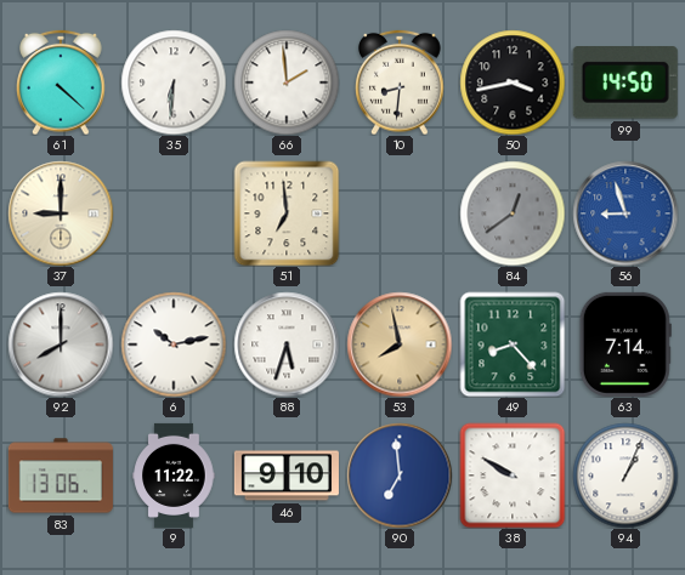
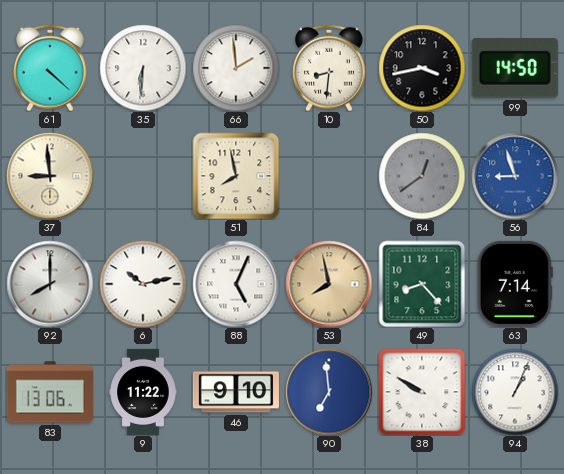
37: 9:00 -> 8:59 (50, 176)
51: 6:59 -> 7:58 (236, 176)
88: 5:33 -> 5:04 (236, 284)
